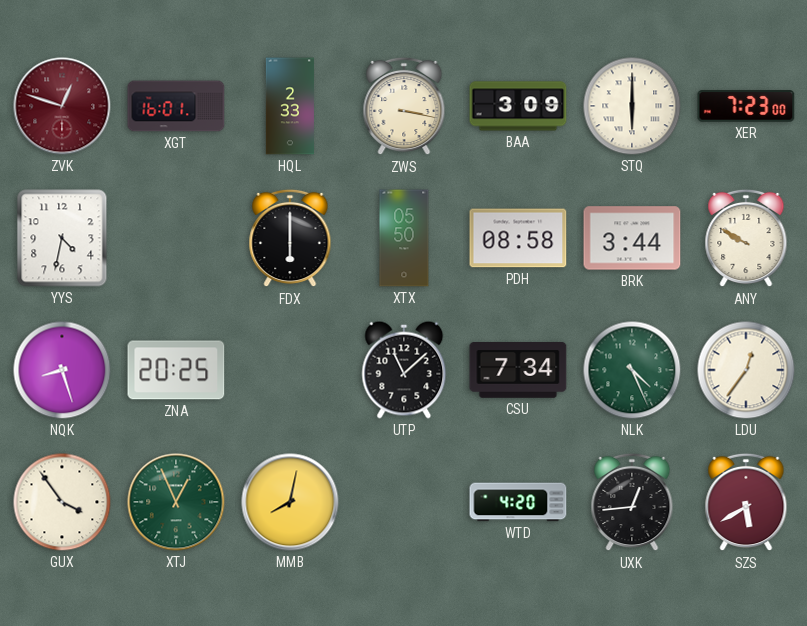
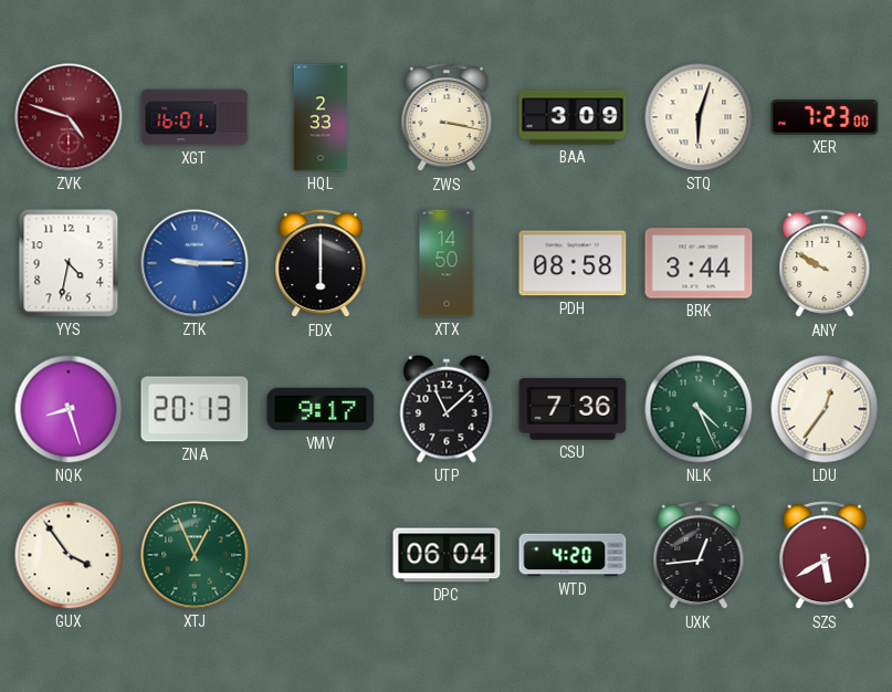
ZVK: 12:48 -> 4:48 (69, 117)
STQ: 6:00 -> 6:03 (699, 117)
ZTK: none -> 9:15 (195, 263)
XTX: 05:50 -> 14:50 (447, 263)
ZNA: 20:25 -> 20:13 (195, 409)
VMV: none -> 9:17 (321, 409)
CSU: 7:34 -> 7:36 (573, 410)
MMB: 8:02 -> none (290, 502)
DPC: none -> 06:04 (447, 555)
